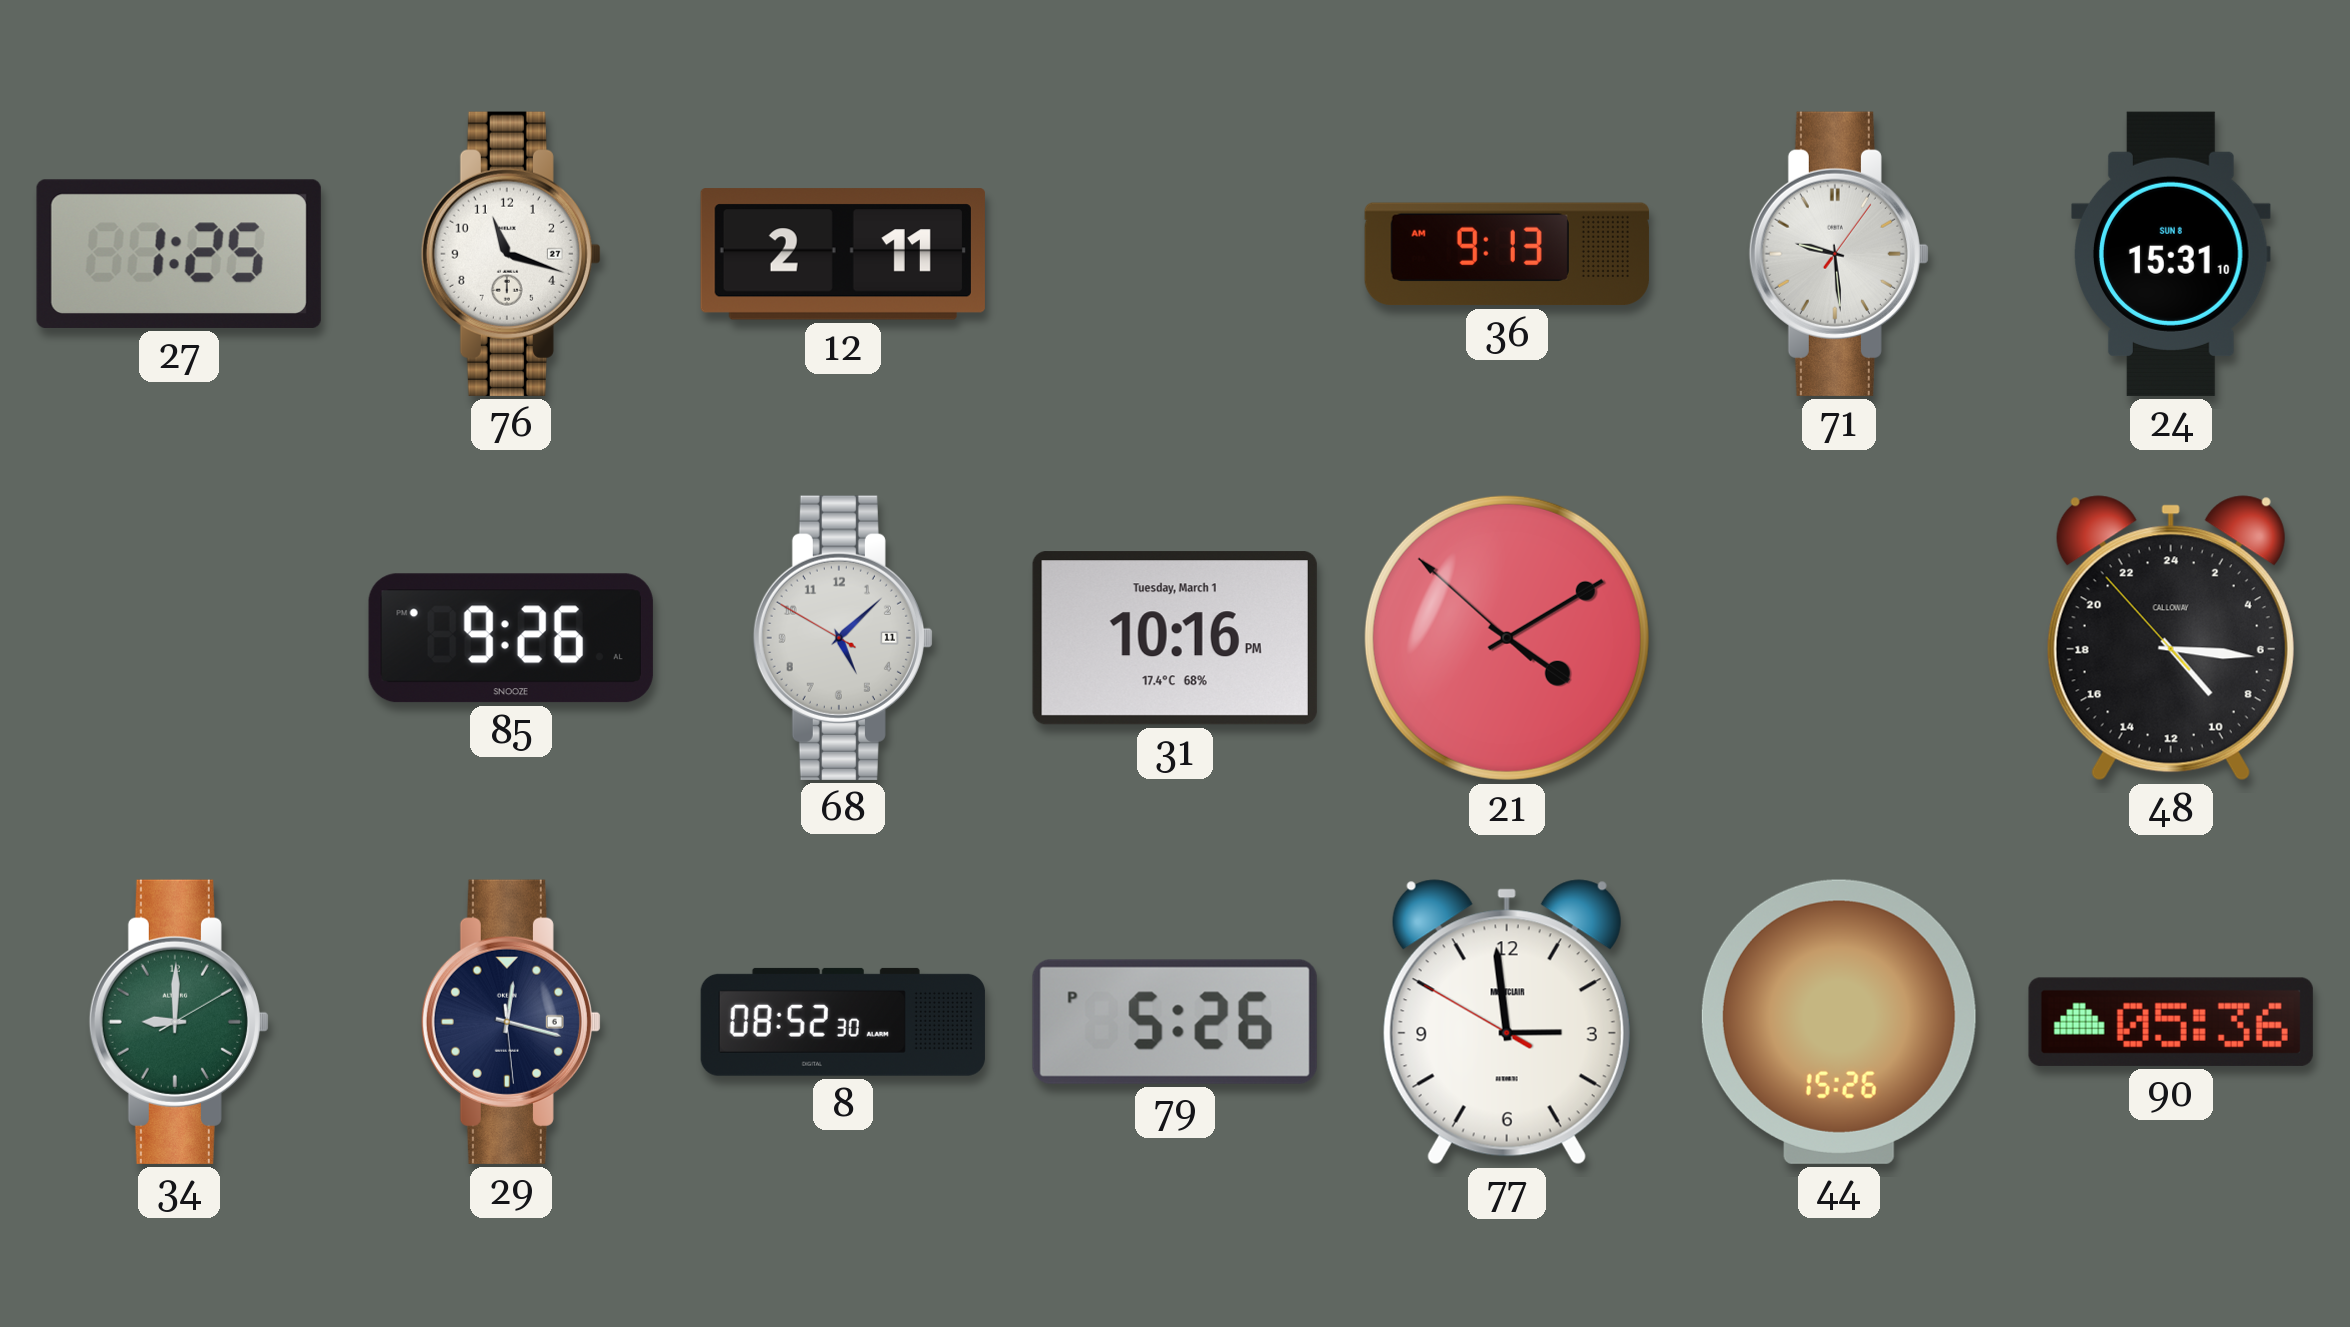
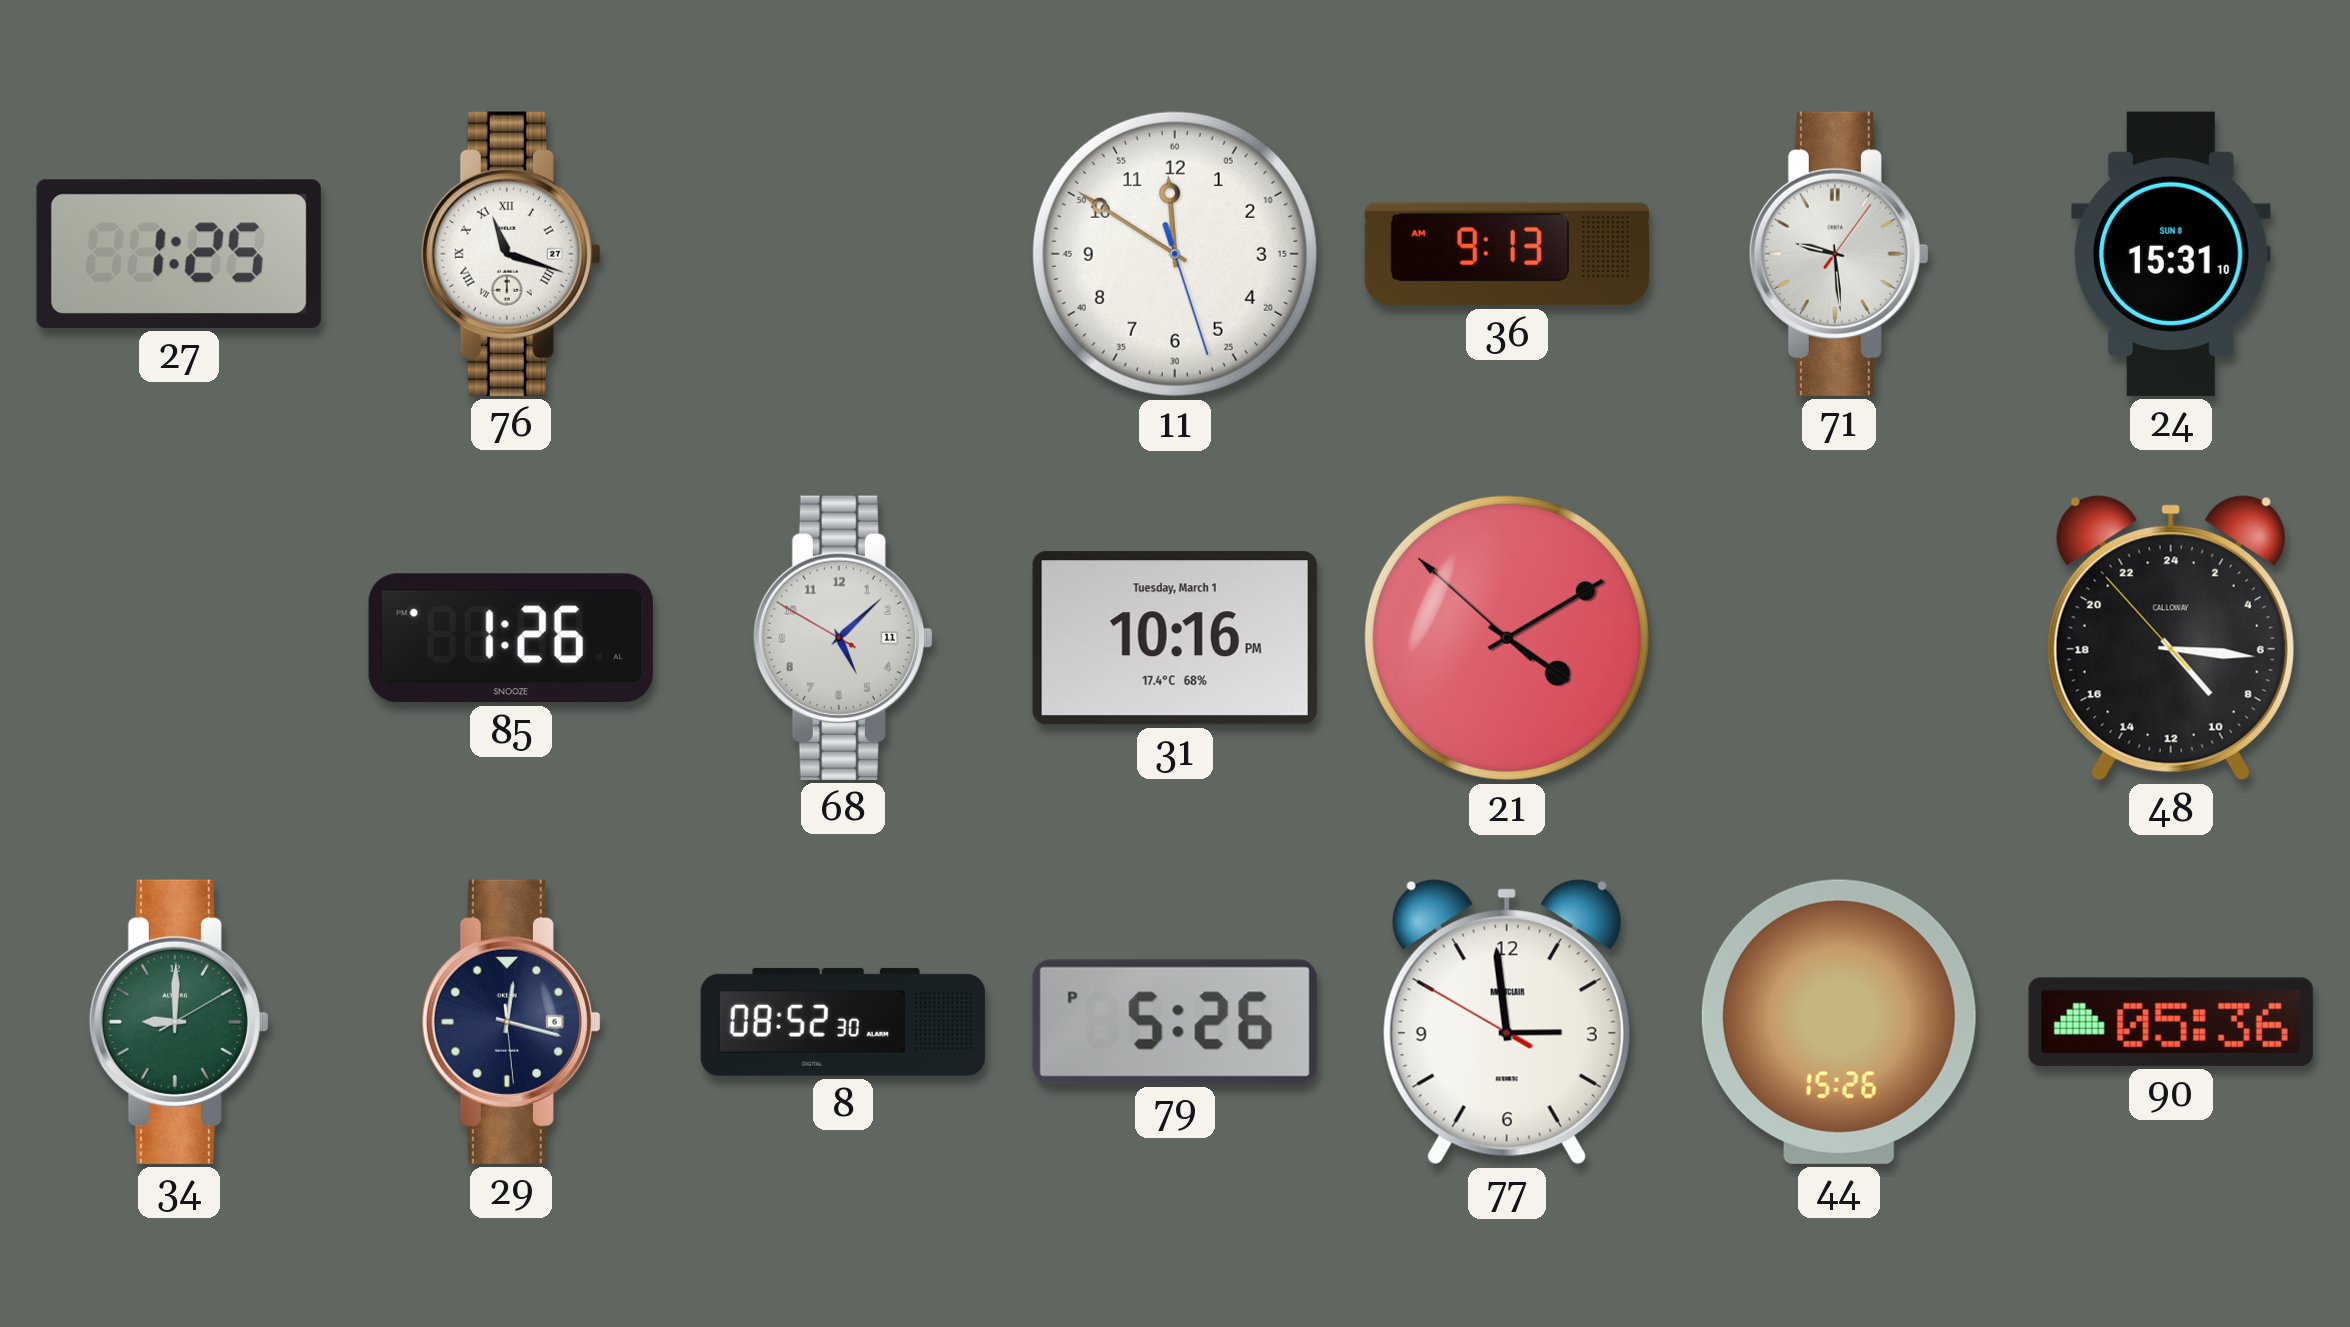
76 numerals: Arabic -> Roman (511, 254)
12: 2:11 -> none (843, 254)
11: none -> 11:50 (1175, 254)
85: 9:26 -> 1:26 (511, 638)
